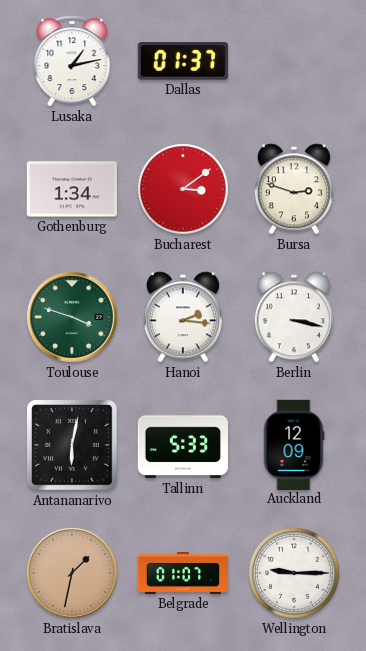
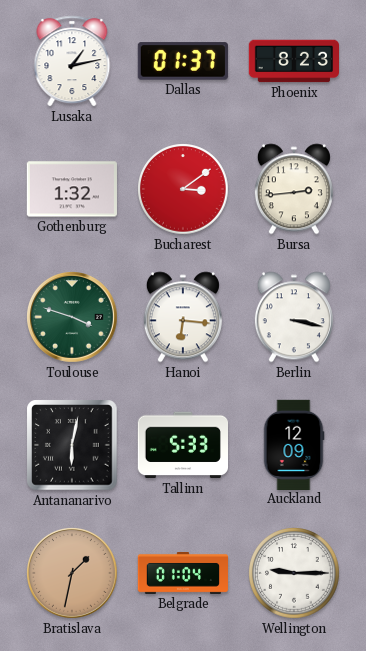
Phoenix: none -> 8:23 (293, 61)
Gothenburg: 1:34 -> 1:32 (72, 189)
Bursa: 2:48 -> 2:44 (294, 189)
Hanoi: 2:16 -> 6:16 (183, 317)
Belgrade: 01:07 -> 01:04 (182, 574)
